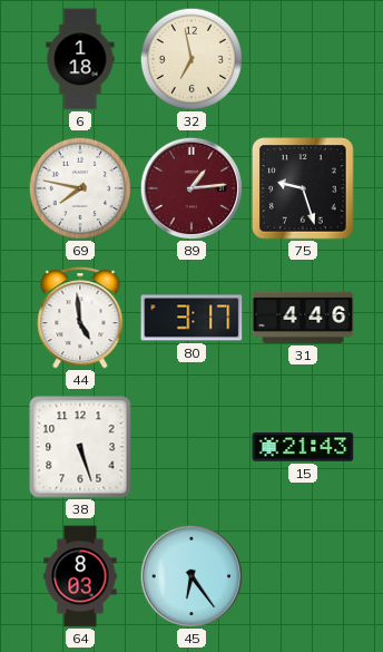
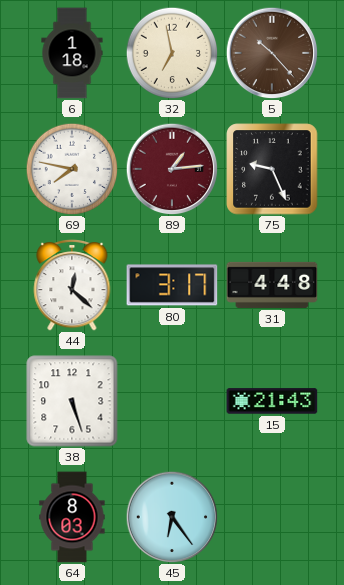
5: none -> 10:23 (272, 53)
75: 9:27 -> 9:26 (272, 169)
44: 4:59 -> 12:22 (72, 285)
31: 4:46 -> 4:48 (272, 285)
